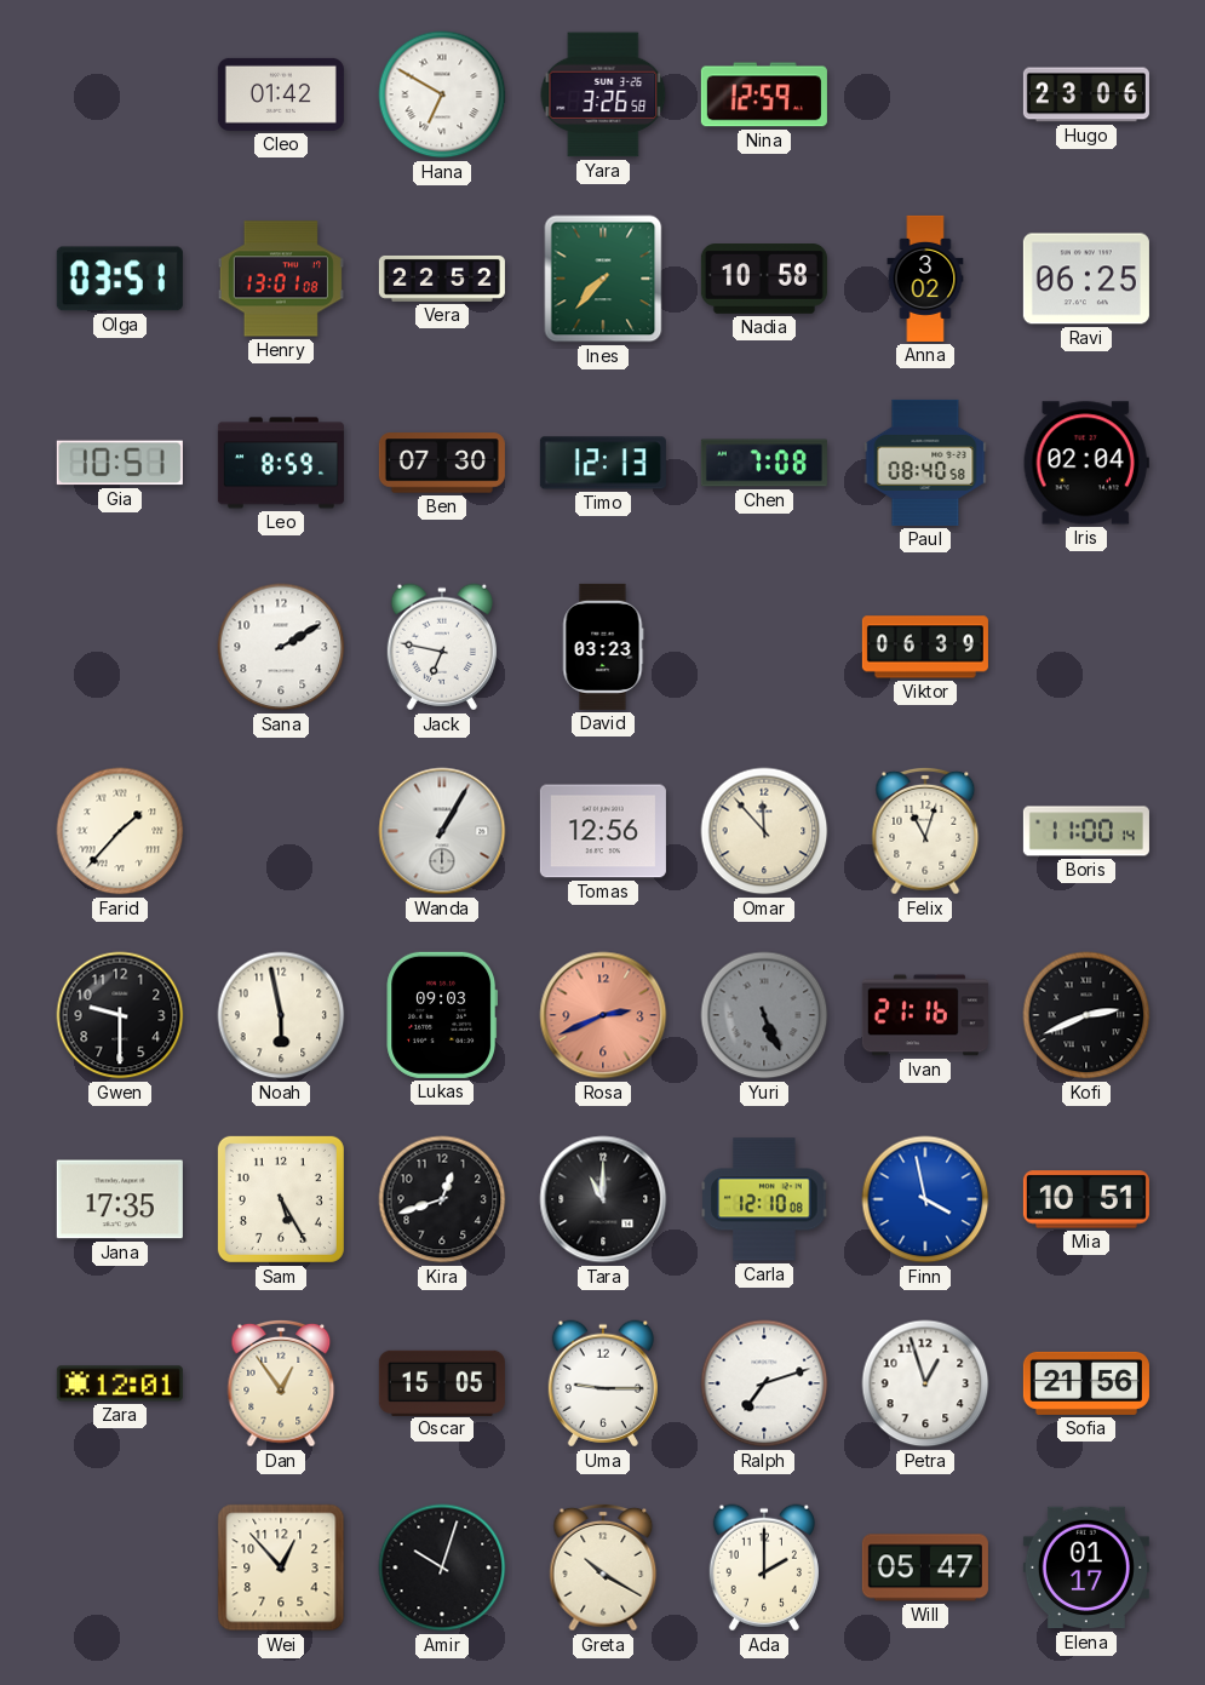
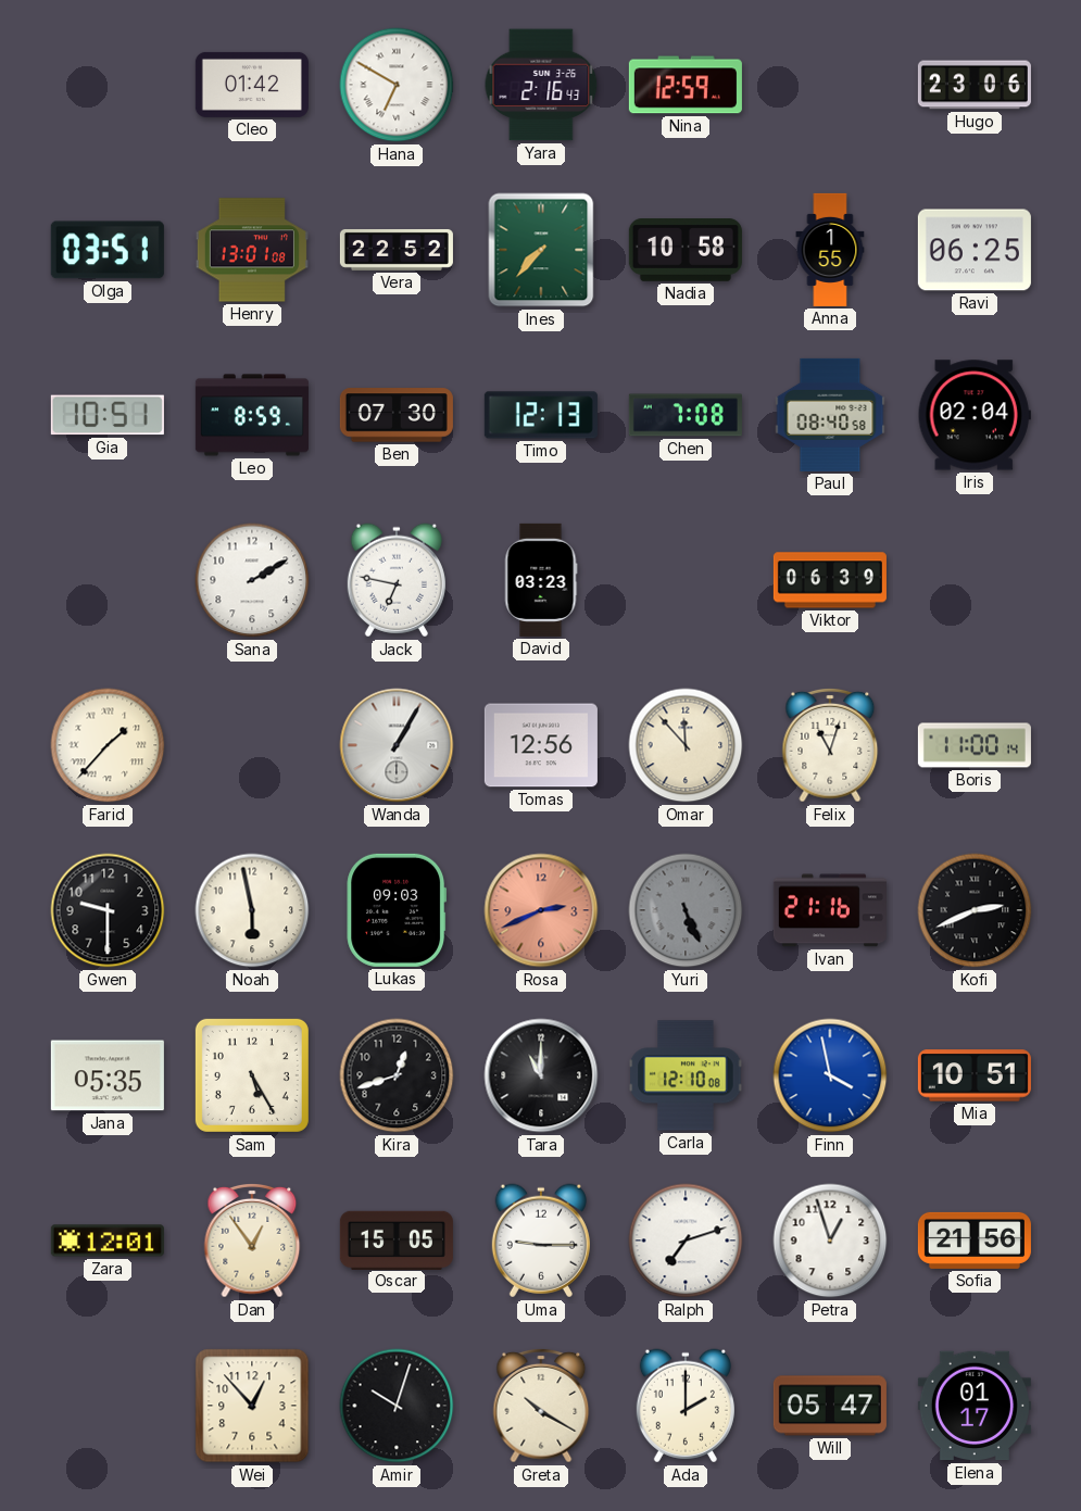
Yara: 3:26 -> 2:16 (541, 85)
Anna: 3:02 -> 1:55 (830, 250)
Jana: 17:35 -> 05:35 (108, 1075)
